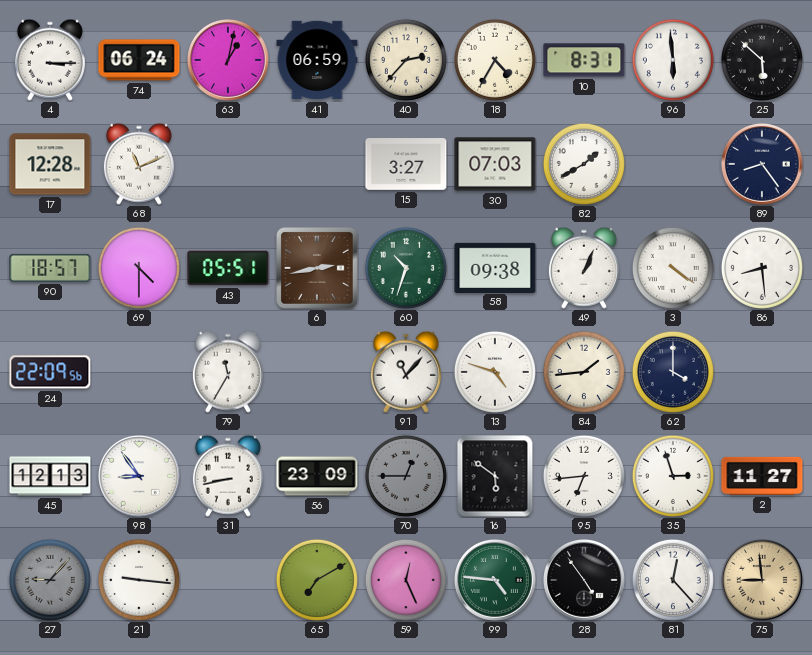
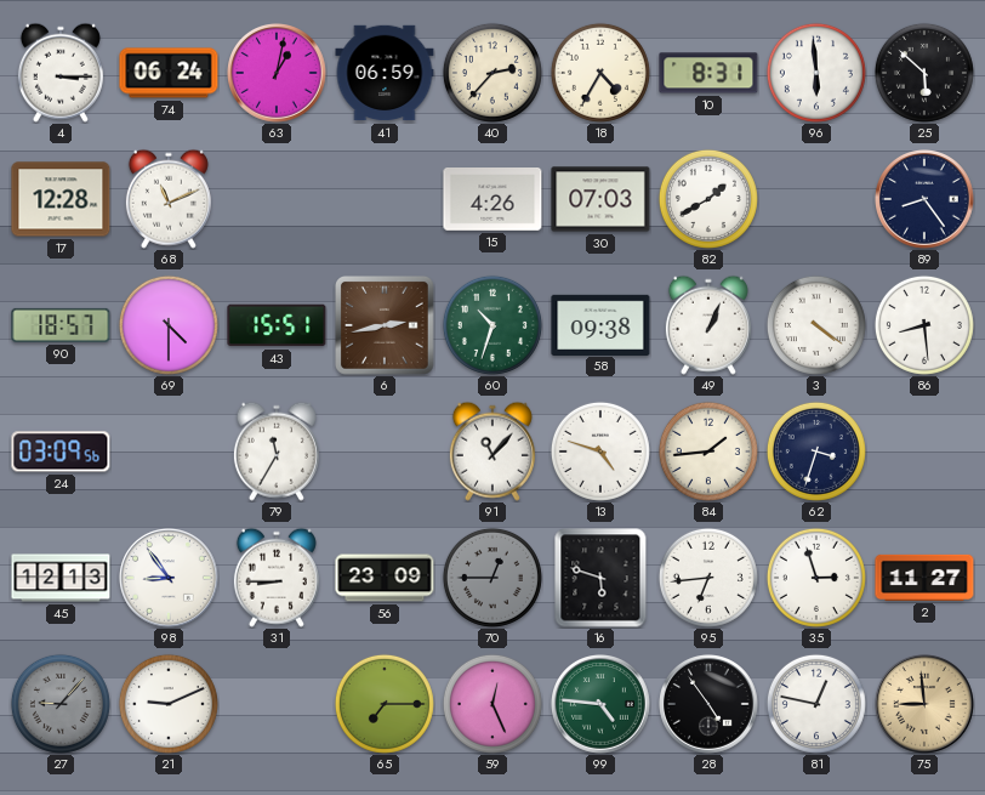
15: 3:27 -> 4:26 (493, 200)
43: 05:51 -> 15:51 (277, 325)
24: 22:09 -> 03:09 (61, 452)
62: 4:00 -> 3:33 (816, 452)
31: 8:43 -> 8:45 (277, 578)
16: 5:51 -> 5:48 (600, 578)
21: 9:16 -> 9:11 (169, 704)
65: 7:10 -> 7:15 (385, 704)
81: 12:23 -> 12:47 (816, 704)
